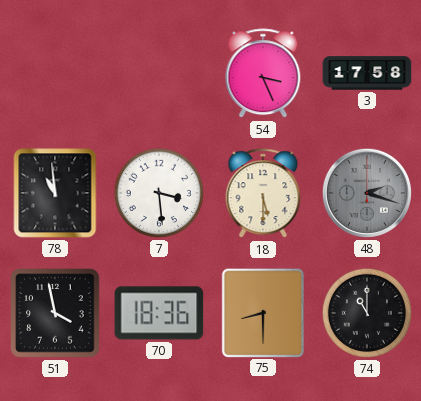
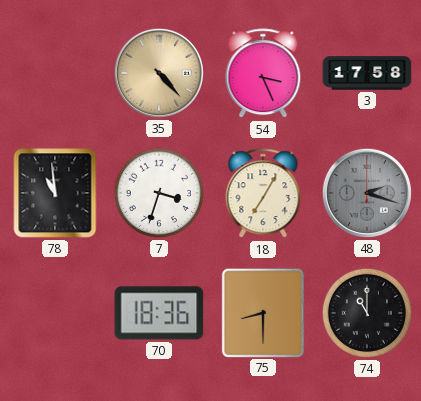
35: none -> 4:23 (159, 73)
7: 3:29 -> 3:33 (159, 193)
18: 5:30 -> 7:05 (263, 194)
51: 3:58 -> none (55, 313)
